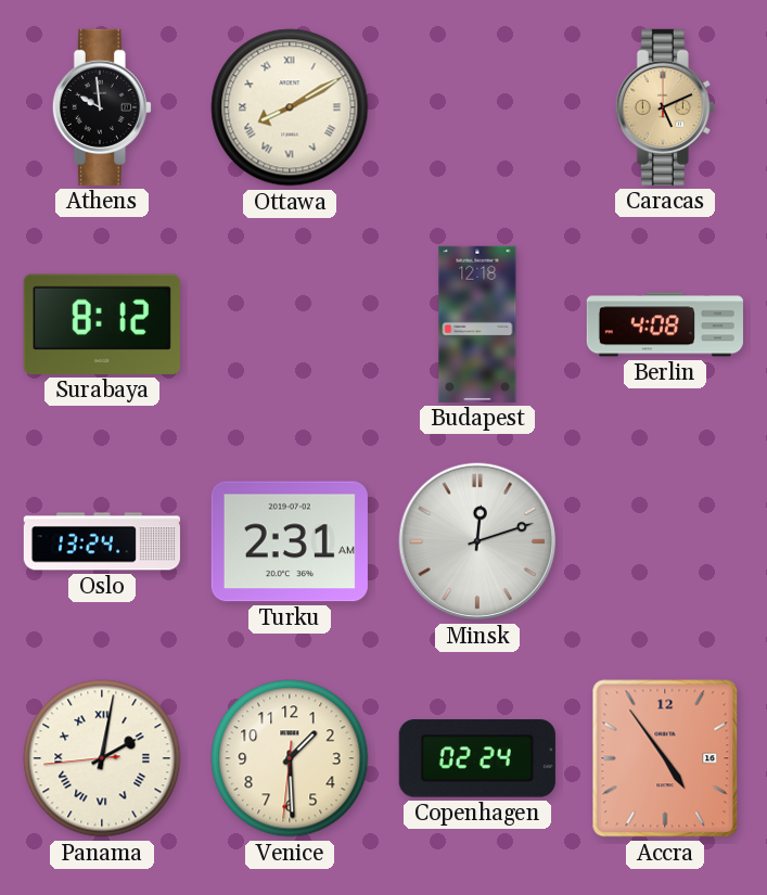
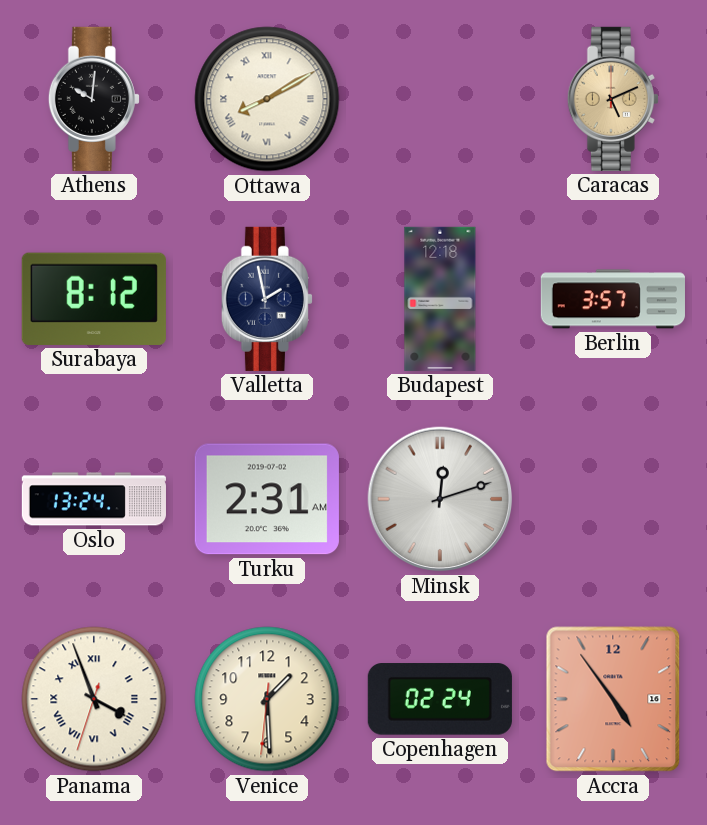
Athens: 9:59 -> 10:01 (94, 99)
Valletta: none -> 1:58 (267, 299)
Berlin: 4:08 -> 3:57 (613, 299)
Panama: 2:01 -> 3:56 (94, 699)
